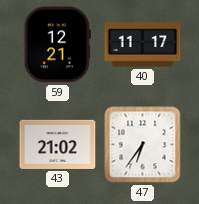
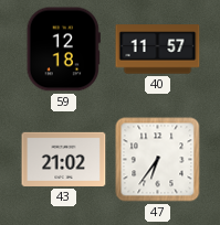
59: 12:21 -> 12:18 (63, 50)
40: 11:17 -> 11:57 (158, 50)
